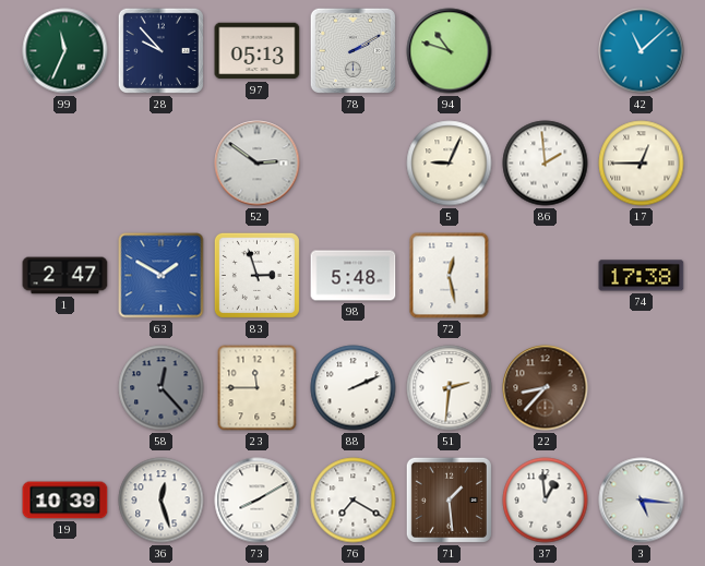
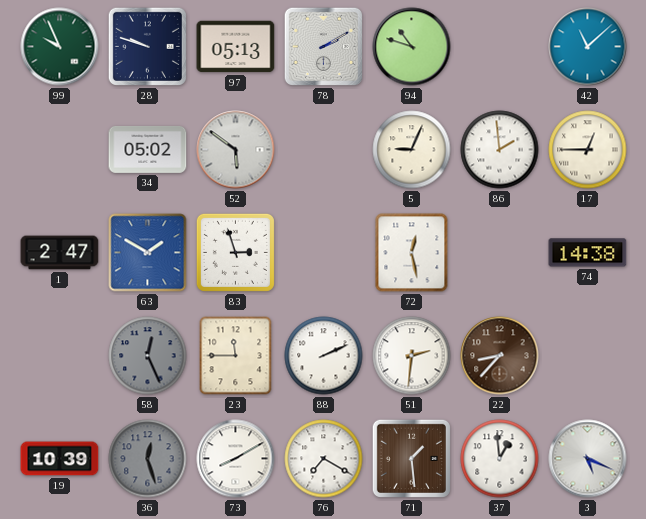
99: 11:34 -> 9:56 (60, 47)
28: 9:53 -> 9:48 (147, 46)
34: none -> 05:02 (148, 149)
52: 2:51 -> 5:51 (236, 150)
98: 5:48 -> none (354, 276)
74: 17:38 -> 14:38 (588, 253)
58: 12:23 -> 12:26 (148, 356)
36 dial: white -> grey (148, 459)
3: 5:16 -> 5:19 (588, 459)
